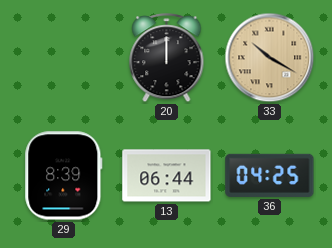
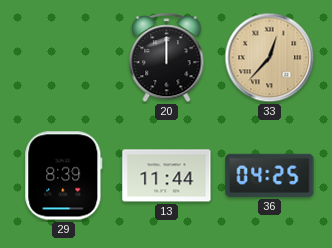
33: 10:20 -> 12:37 (270, 58)
13: 06:44 -> 11:44 (167, 176)
